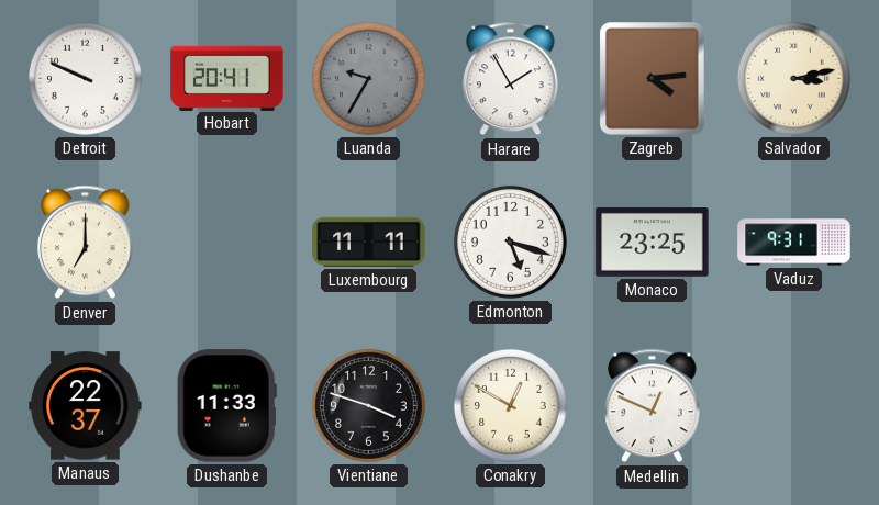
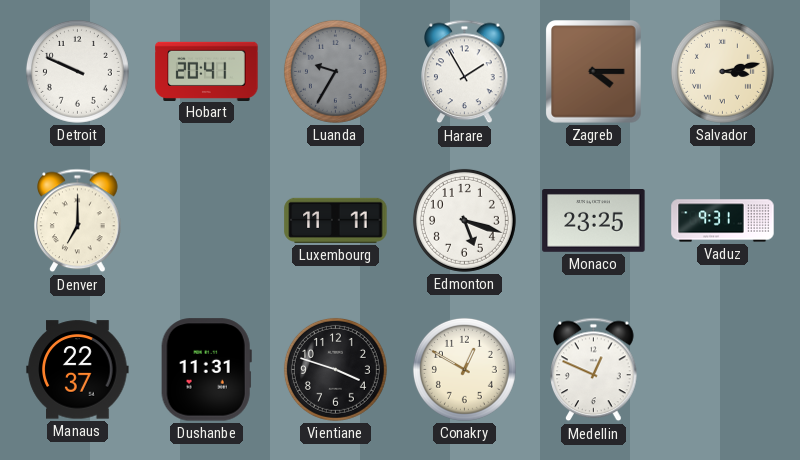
Zagreb: 4:14 -> 4:15 (594, 72)
Dushanbe: 11:33 -> 11:31 (206, 370)
